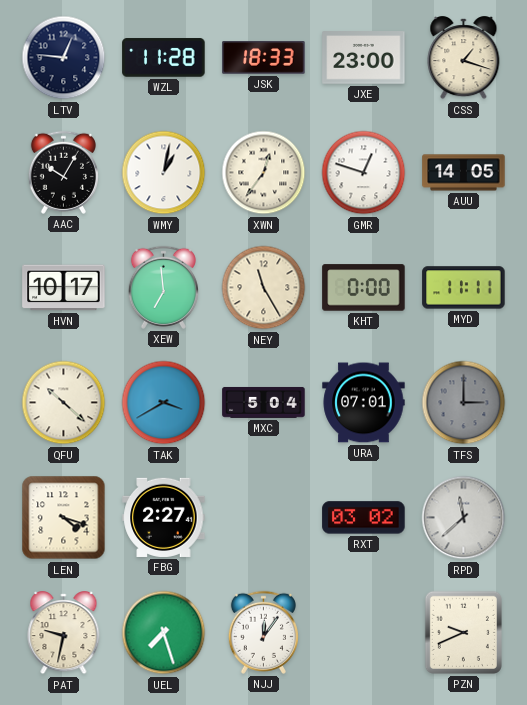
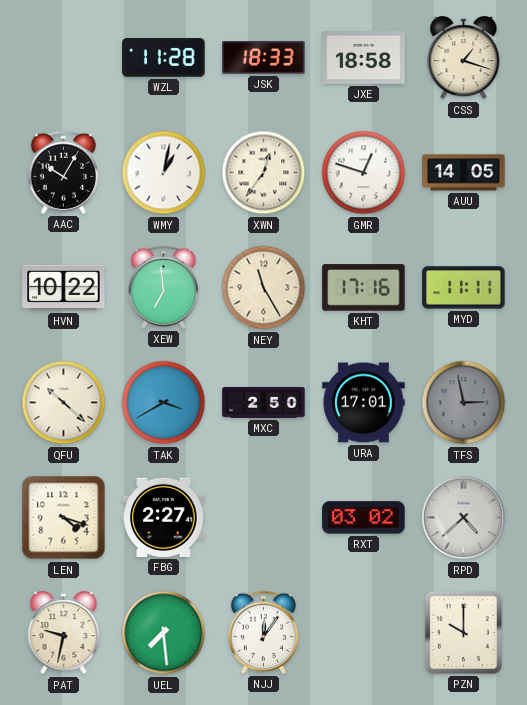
LTV: 12:46 -> none (64, 58)
JXE: 23:00 -> 18:58 (364, 58)
HVN: 10:17 -> 10:22 (64, 288)
KHT: 0:00 -> 17:16 (364, 288)
MXC: 5:04 -> 2:50 (264, 402)
URA: 07:01 -> 17:01 (364, 403)
TFS: 3:00 -> 2:58 (464, 403)
RPD: 11:38 -> 4:38 (464, 518)
UEL: 7:27 -> 7:29 (164, 633)
PZN: 9:41 -> 10:00 (463, 632)
